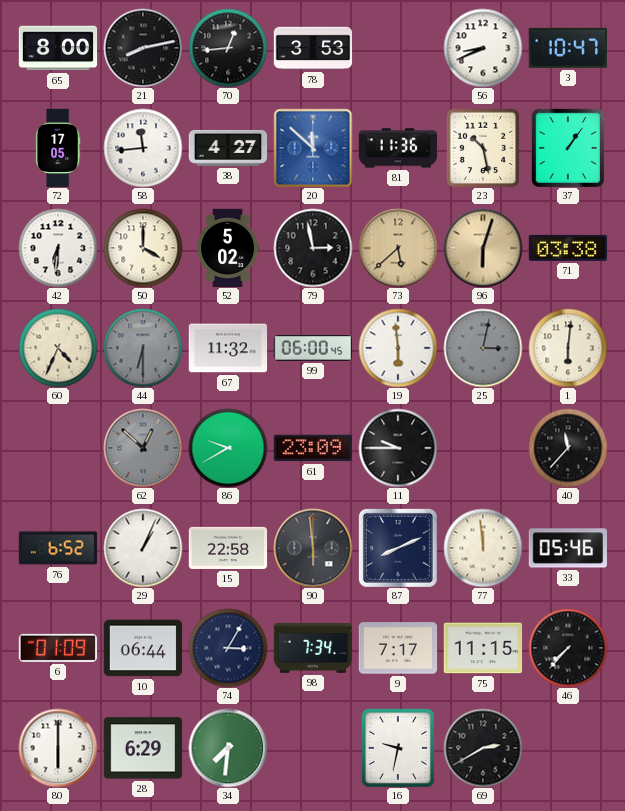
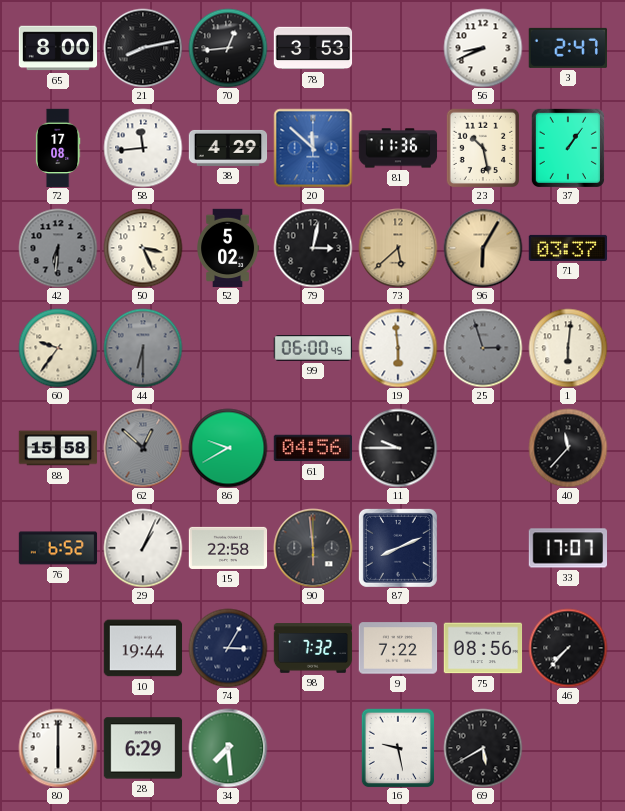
3: 10:47 -> 2:47 (567, 48)
72: 17:05 -> 17:08 (58, 148)
38: 4:27 -> 4:29 (228, 148)
42 dial: white -> grey (58, 248)
50: 4:00 -> 3:26 (143, 248)
79: 2:58 -> 3:02 (313, 248)
96: 6:03 -> 6:05 (483, 248)
71: 03:38 -> 03:37 (568, 248)
60: 4:34 -> 9:36 (58, 348)
67: 11:32 -> none (228, 348)
25: 3:02 -> 2:57 (483, 348)
88: none -> 15:58 (58, 448)
61: 23:09 -> 04:56 (312, 448)
77: 11:59 -> none (483, 548)
33: 05:46 -> 17:07 (567, 548)
6: 01:09 -> none (57, 648)
10: 06:44 -> 19:44 (143, 648)
98: 7:34 -> 7:32 (313, 648)
9: 7:17 -> 7:22 (398, 648)
75: 11:15 -> 08:56 (483, 648)
34: 7:31 -> 7:29 (228, 748)
16: 9:32 -> 9:28 (397, 748)
69: 2:40 -> 5:40 (483, 748)
